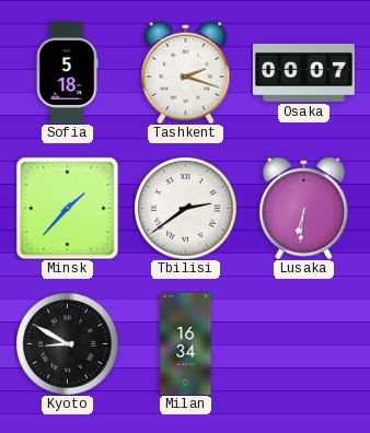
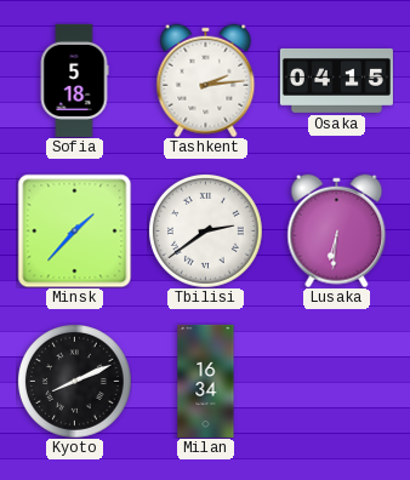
Tashkent: 2:18 -> 2:14 (206, 80)
Osaka: 00:07 -> 04:15 (336, 80)
Kyoto: 8:50 -> 8:11 (75, 382)
